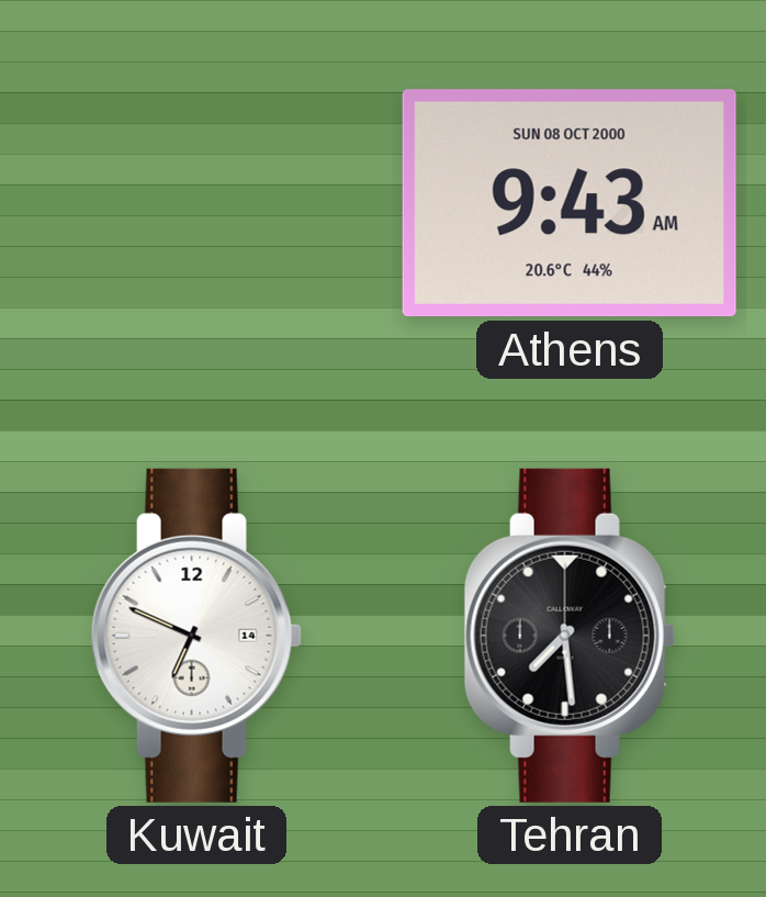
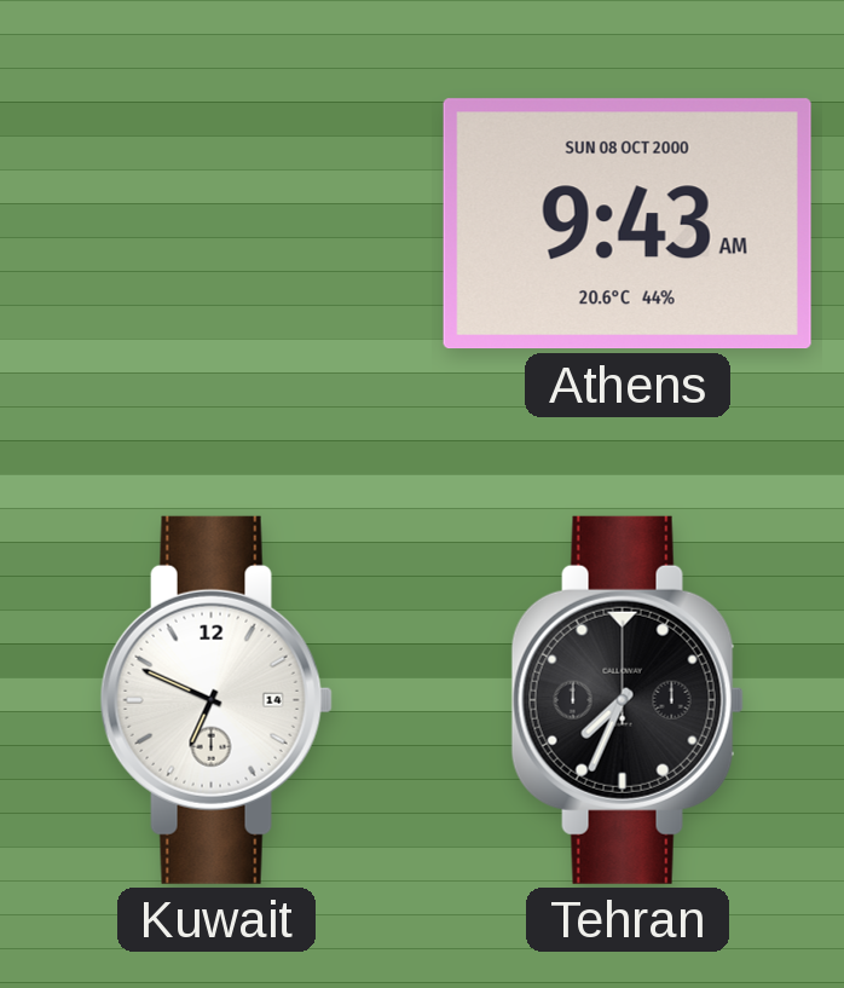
Tehran: 7:29 -> 7:34 (628, 700)
